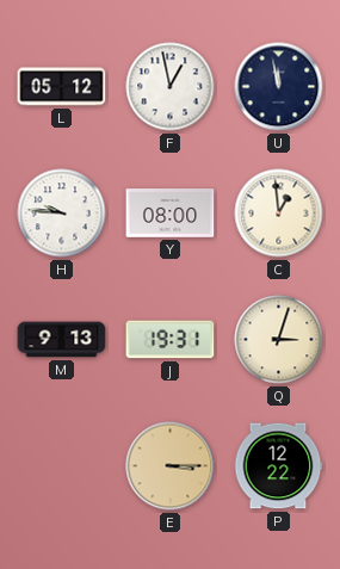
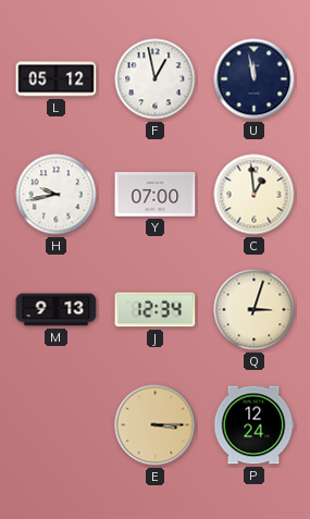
H: 9:46 -> 9:43 (57, 195)
Y: 08:00 -> 07:00 (156, 195)
J: 19:31 -> 12:34 (156, 310)
P: 12:22 -> 12:24 (253, 425)
